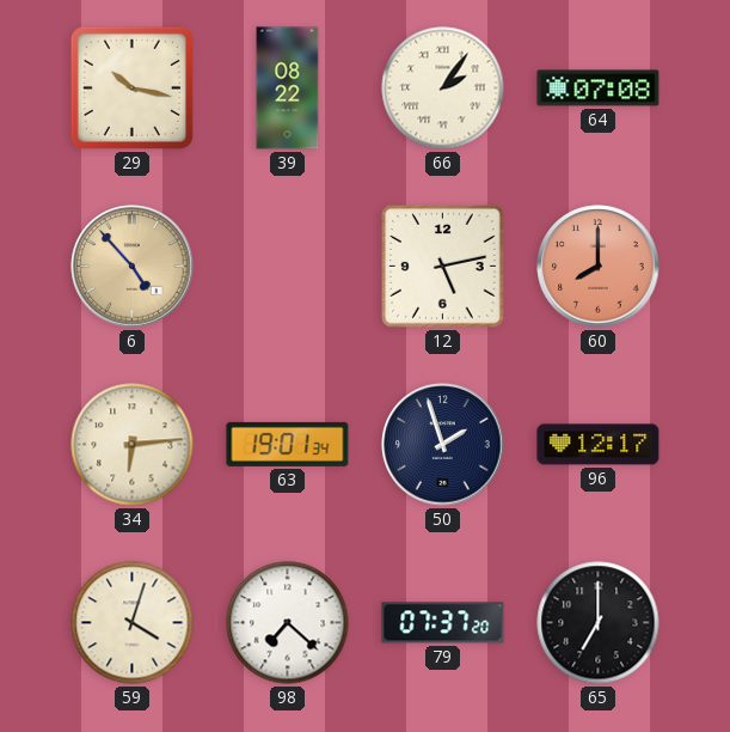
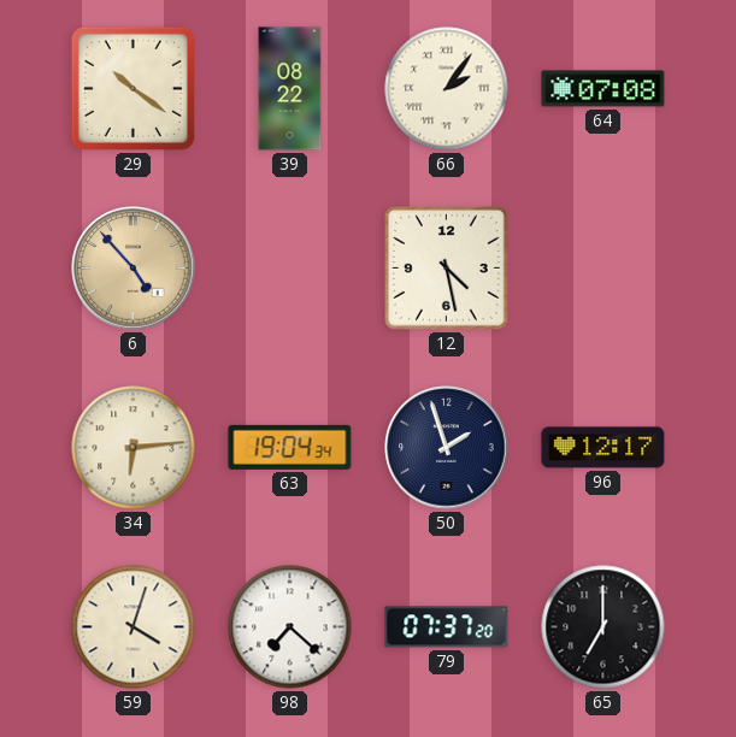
29: 10:17 -> 10:21 (133, 88)
12: 5:13 -> 4:28 (447, 269)
60: 8:00 -> none (599, 267)
63: 19:01 -> 19:04 (290, 447)
